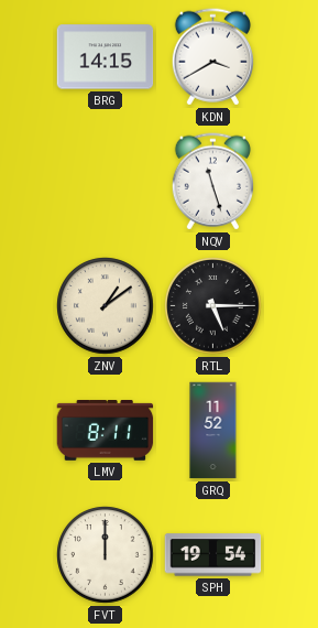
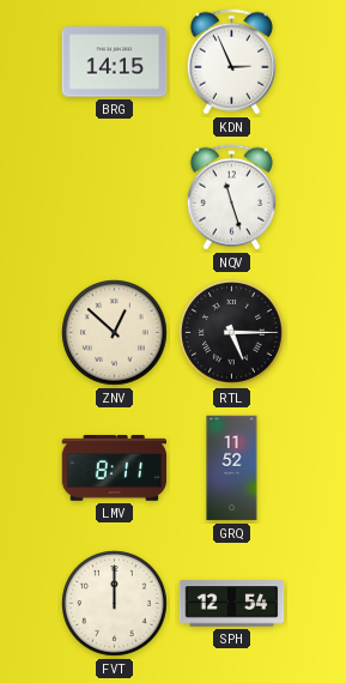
KDN: 3:40 -> 2:56 (231, 62)
ZNV: 1:09 -> 12:52 (115, 333)
SPH: 19:54 -> 12:54 (232, 604)
